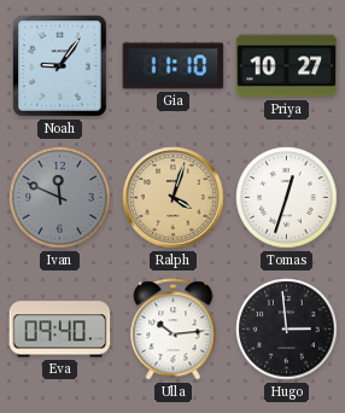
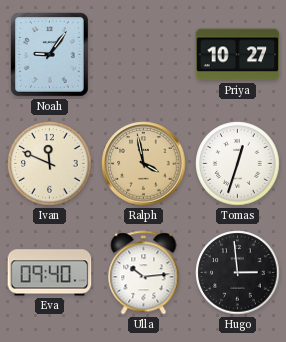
Gia: 11:10 -> none (174, 66)
Ivan dial: grey -> cream (50, 164)
Ralph: 4:03 -> 3:58 (144, 164)
